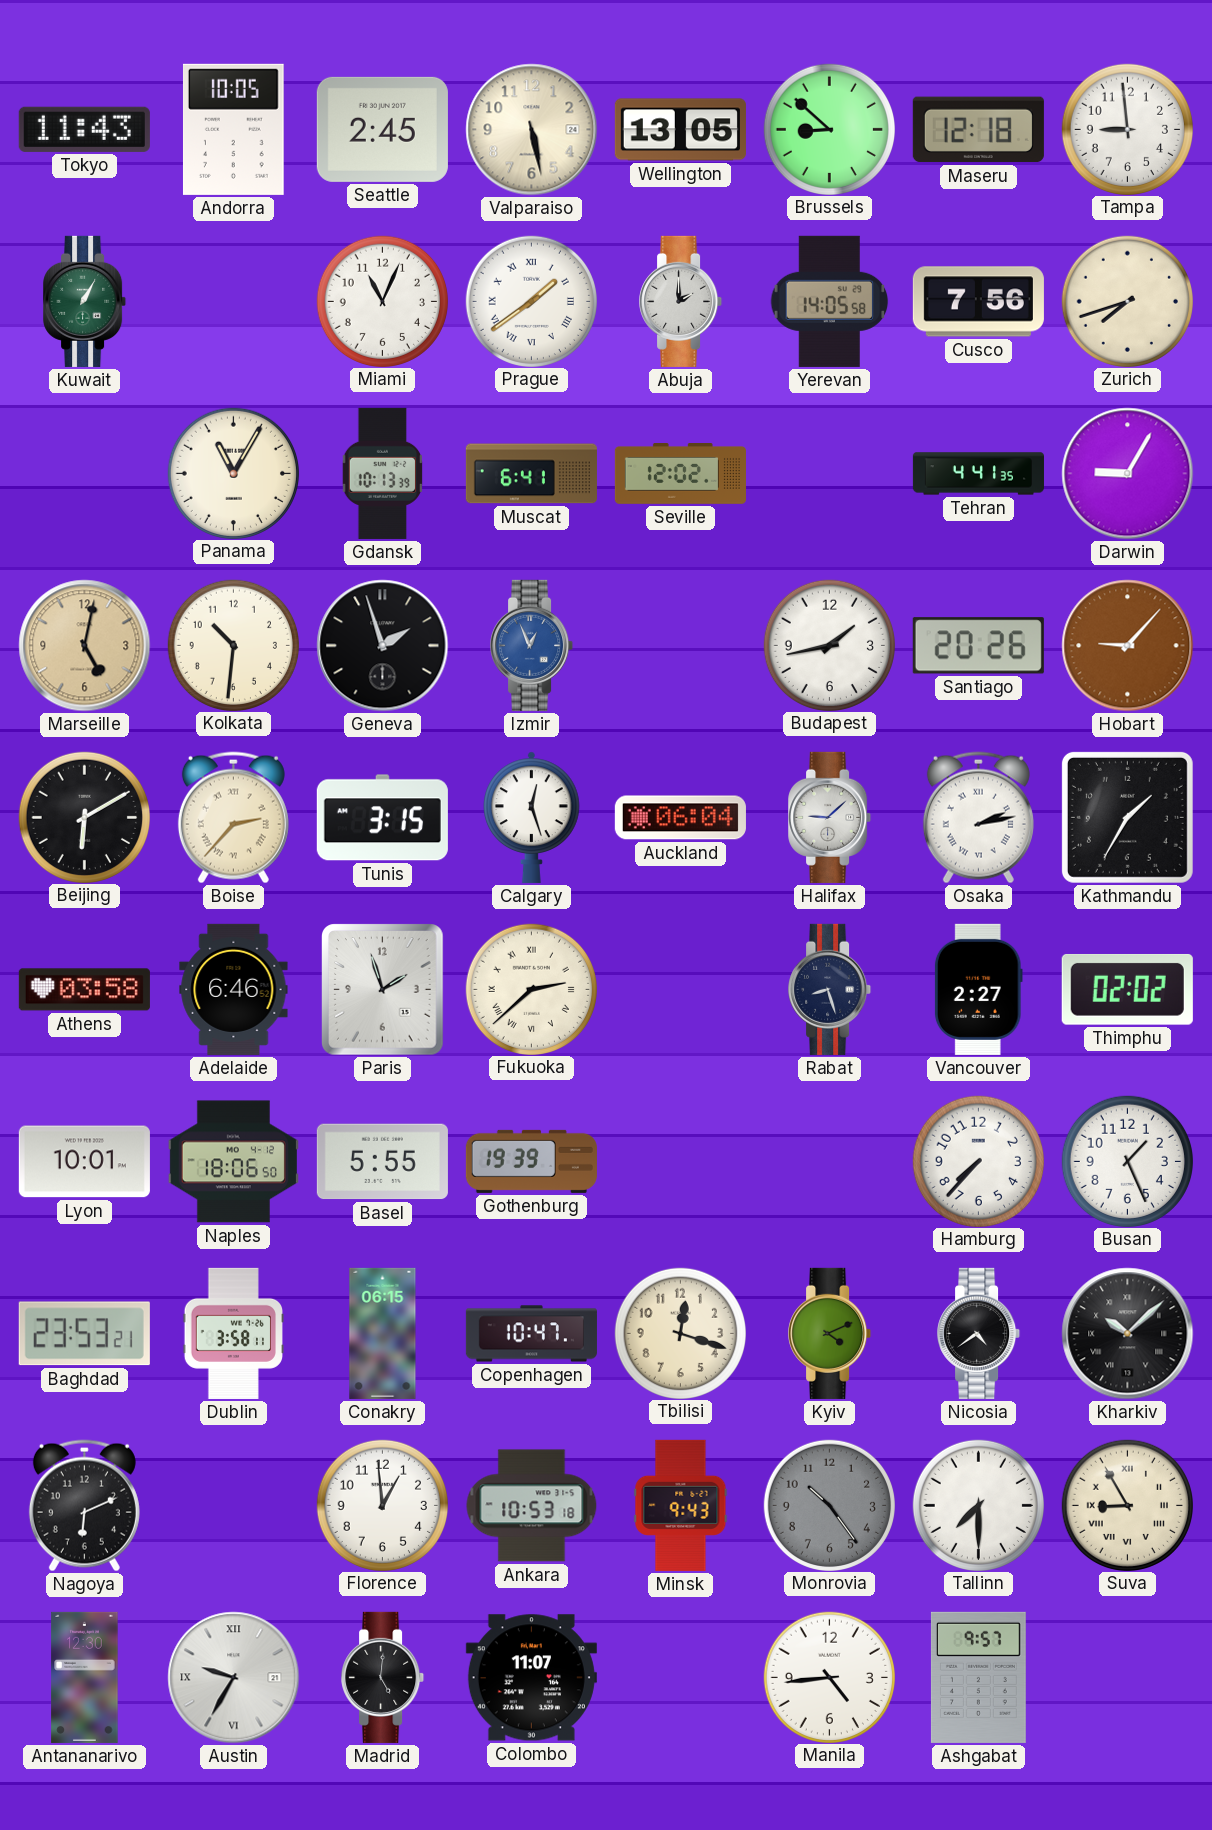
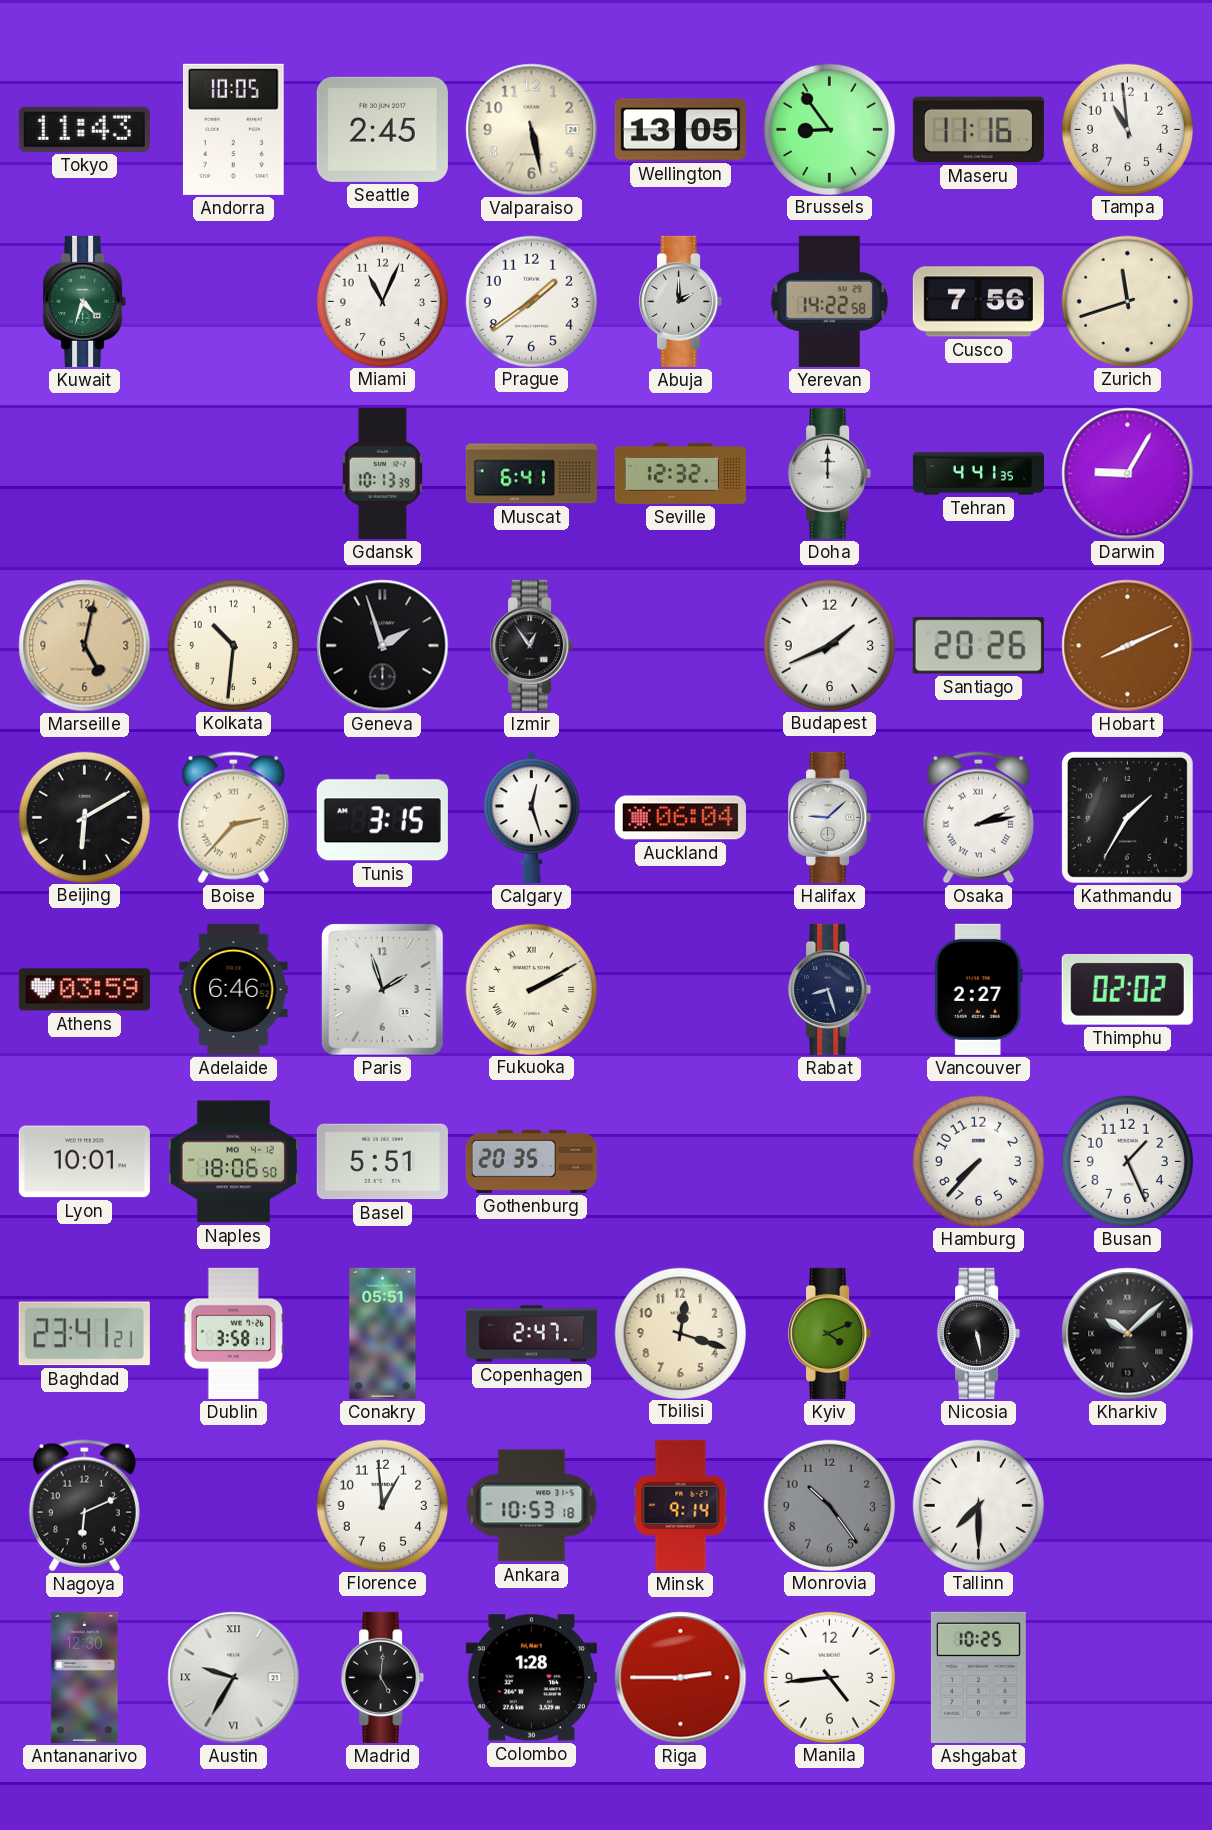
Brussels: 8:52 -> 8:54 (829, 129)
Maseru: 12:18 -> 11:16 (978, 130)
Tampa: 8:59 -> 10:59 (1127, 129)
Kuwait: 1:05 -> 4:33 (85, 301)
Prague numerals: Roman -> Arabic (531, 301)
Yerevan: 14:05 -> 14:22 (830, 301)
Zurich: 7:42 -> 11:42 (1127, 301)
Panama: 11:05 -> none (233, 473)
Seville: 12:02 -> 12:32 (680, 474)
Doha: none -> 12:00 (830, 473)
Izmir: 12:56 -> 12:54 (532, 645)
Izmir dial: blue -> black (532, 645)
Budapest: 1:43 -> 1:41 (829, 645)
Hobart: 9:07 -> 8:11 (1128, 646)
Athens: 03:58 -> 03:59 (84, 990)
Fukuoka: 2:38 -> 2:10 (531, 989)
Basel: 5:55 -> 5:51 (382, 1162)
Gothenburg: 19:39 -> 20:35 (531, 1161)
Baghdad: 23:53 -> 23:41 (84, 1334)
Conakry: 06:15 -> 05:51 (383, 1333)
Copenhagen: 10:47 -> 2:47 (531, 1334)
Nicosia: 4:39 -> 5:28 (979, 1333)
Minsk: 9:43 -> 9:14 (681, 1505)
Suva: 8:55 -> none (1127, 1505)
Colombo: 11:07 -> 1:28 (531, 1678)
Riga: none -> 2:45 (681, 1678)
Ashgabat: 9:57 -> 10:25 (978, 1677)
